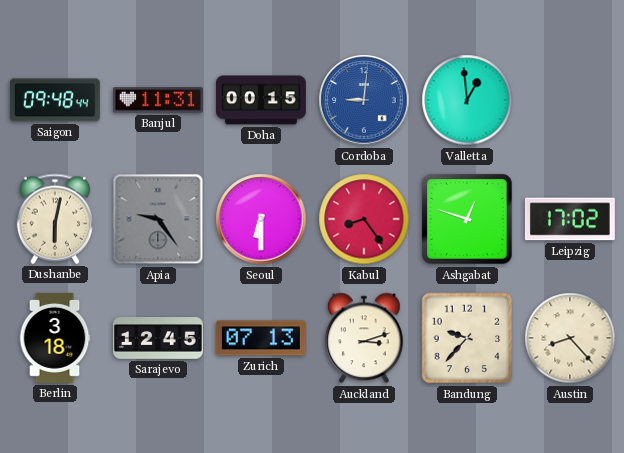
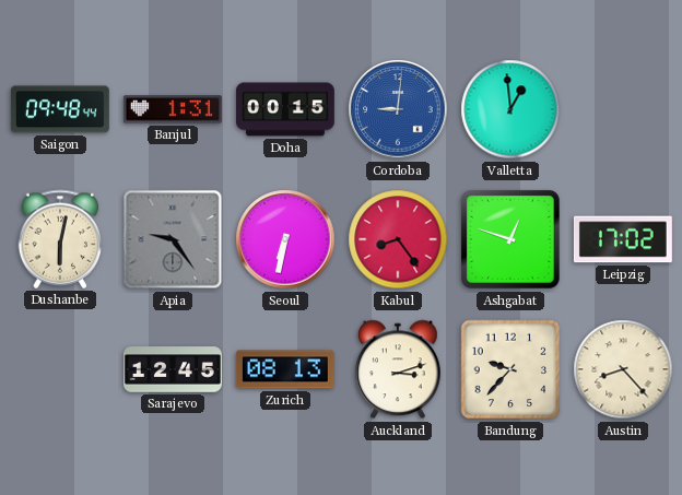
Banjul: 11:31 -> 1:31 (173, 109)
Seoul: 6:30 -> 6:32 (285, 239)
Berlin: 3:18 -> none (55, 338)
Zurich: 07:13 -> 08:13 (285, 369)
